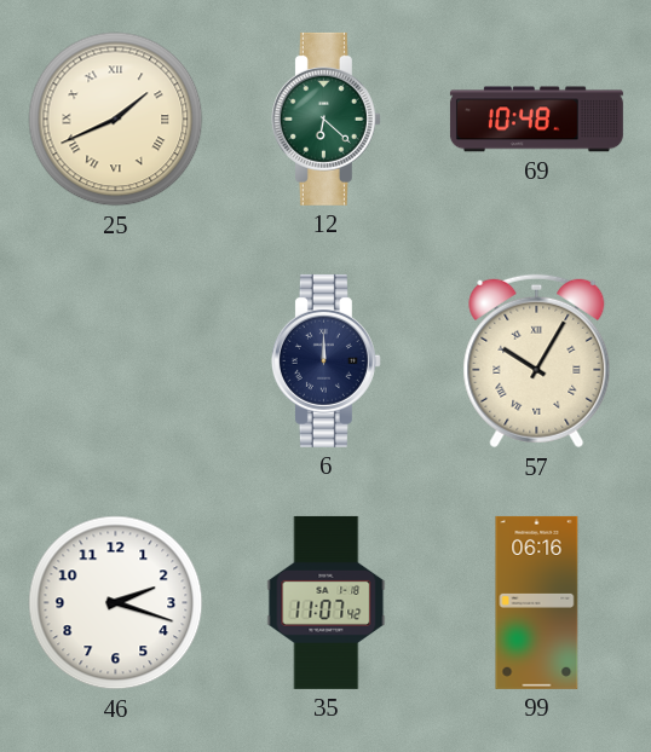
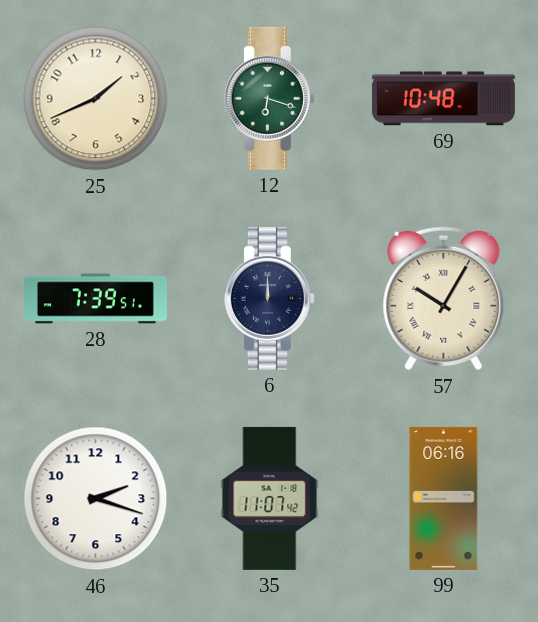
25 numerals: Roman -> Arabic (96, 99)
12: 6:22 -> 6:18 (269, 98)
28: none -> 7:39 (95, 299)
